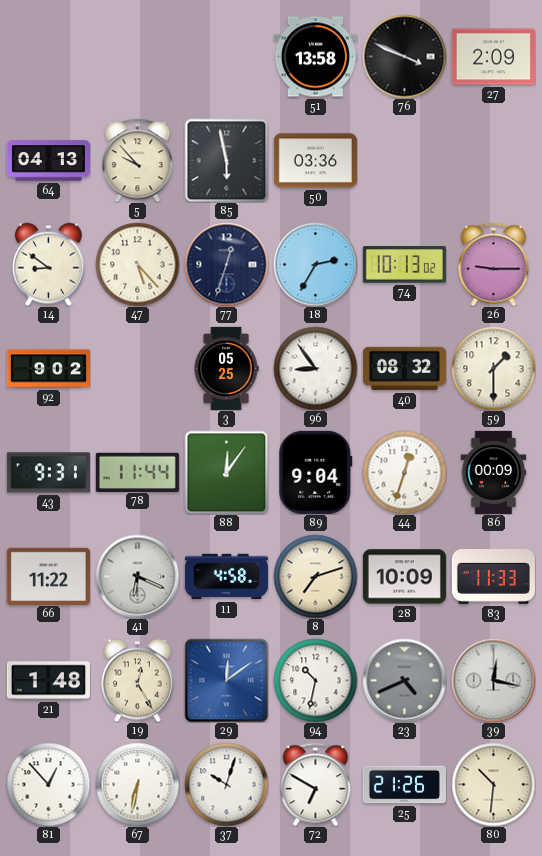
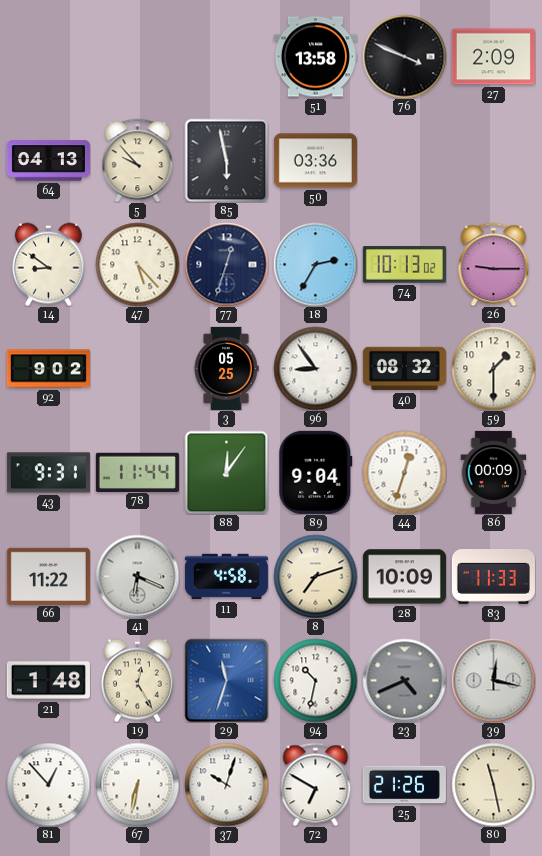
29: 12:09 -> 11:33 (226, 680)
80: 10:31 -> 11:28 (493, 784)
